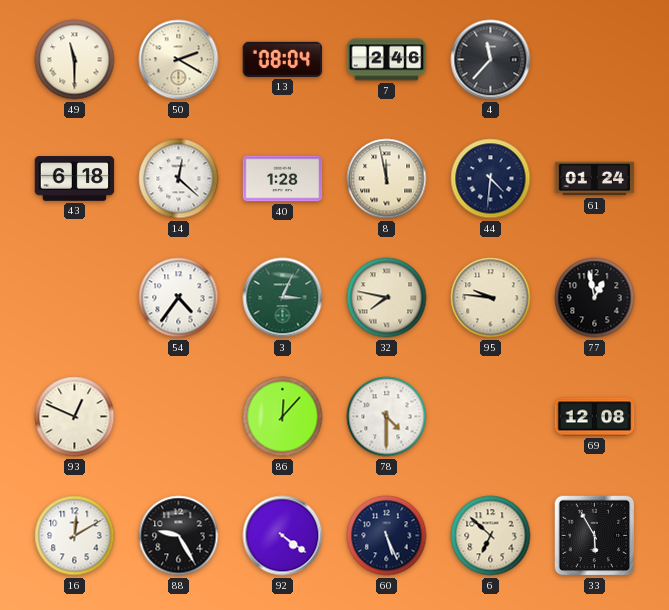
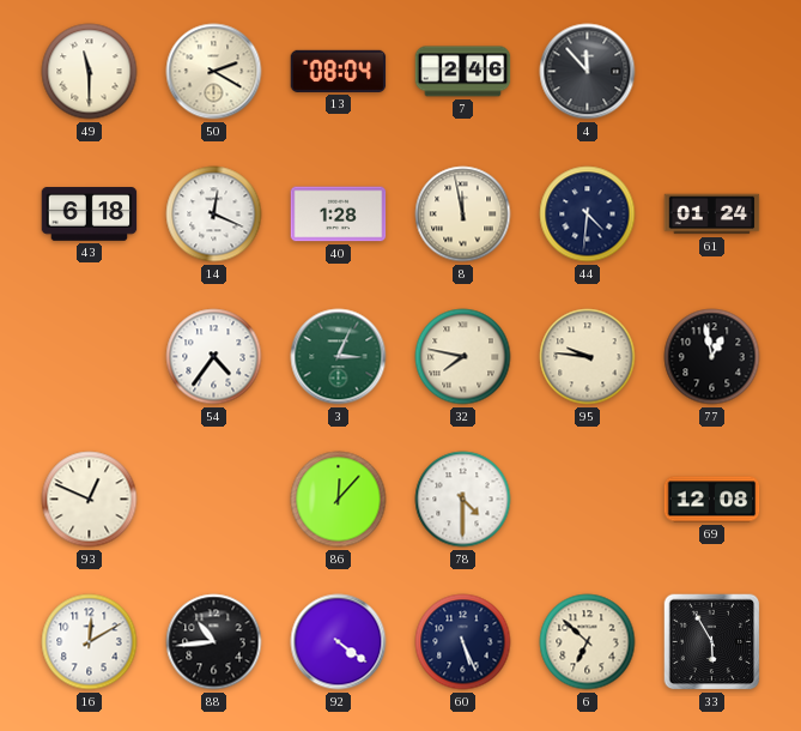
4: 11:37 -> 11:53 (588, 72)
14: 12:22 -> 12:19 (214, 215)
88: 9:25 -> 10:44 (214, 642)
